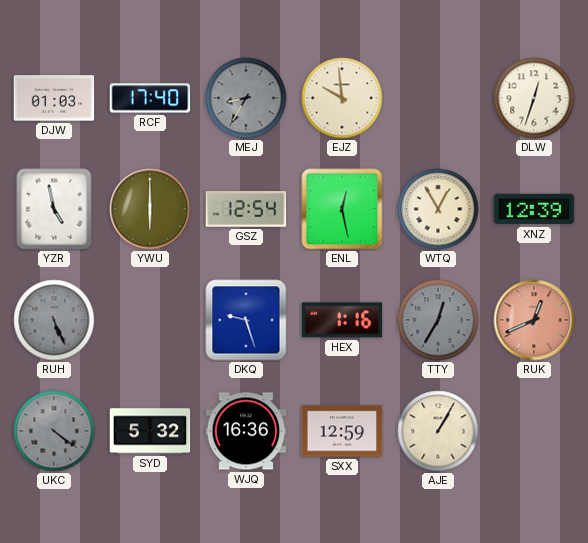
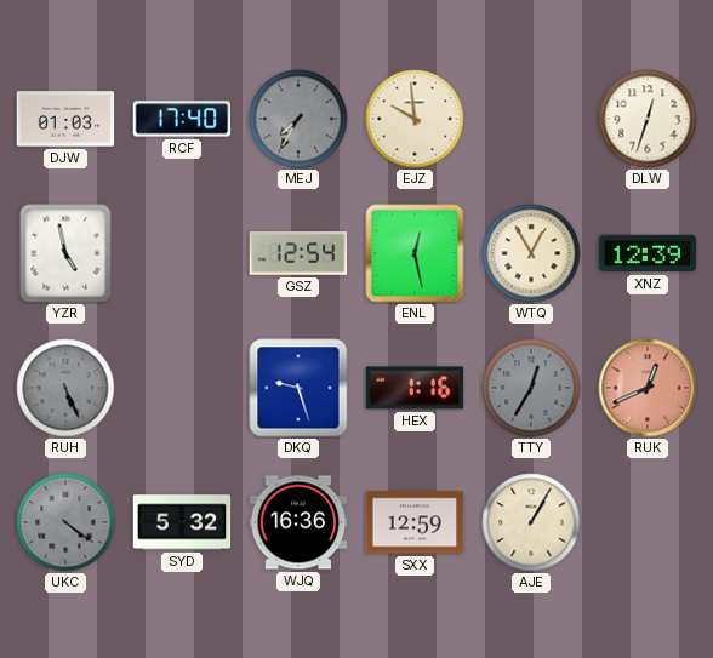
MEJ: 8:35 -> 7:35 (298, 119)
YWU: 6:00 -> none (150, 209)
